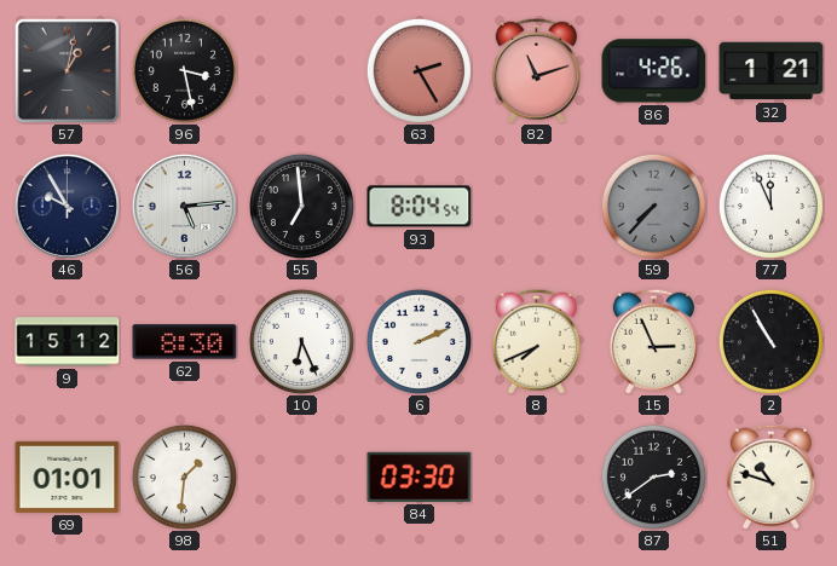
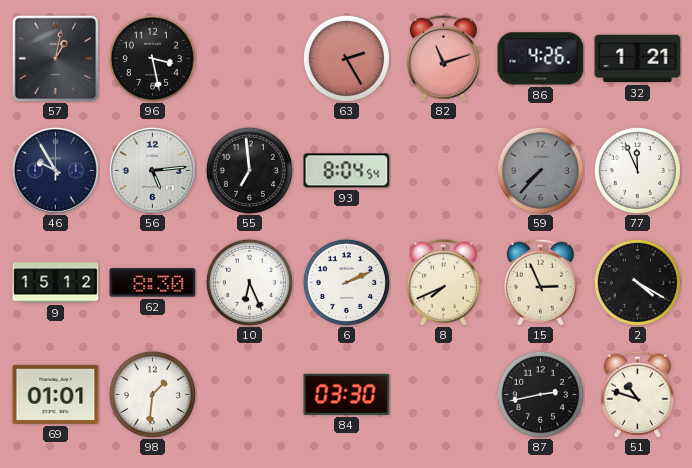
2: 10:55 -> 4:20 (637, 282)
87: 2:39 -> 2:43 (540, 394)
